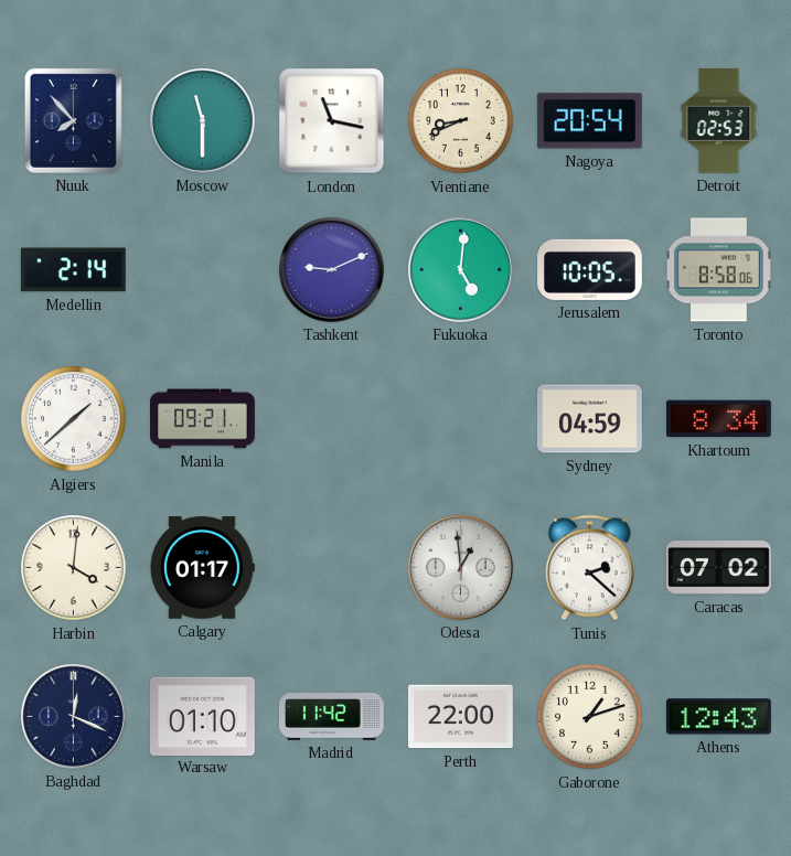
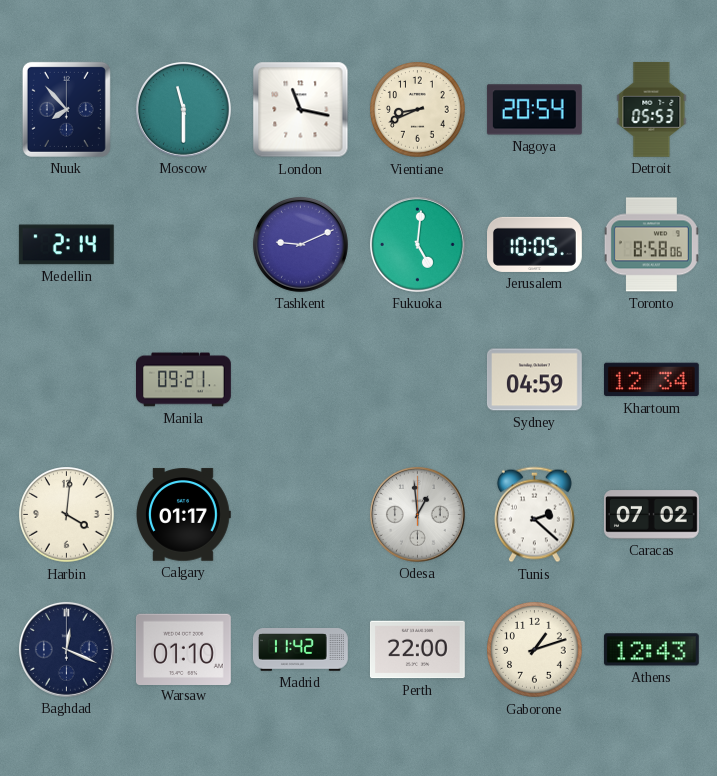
Detroit: 02:53 -> 05:53 (652, 109)
Algiers: 1:38 -> none (74, 419)
Khartoum: 8:34 -> 12:34 (651, 380)
